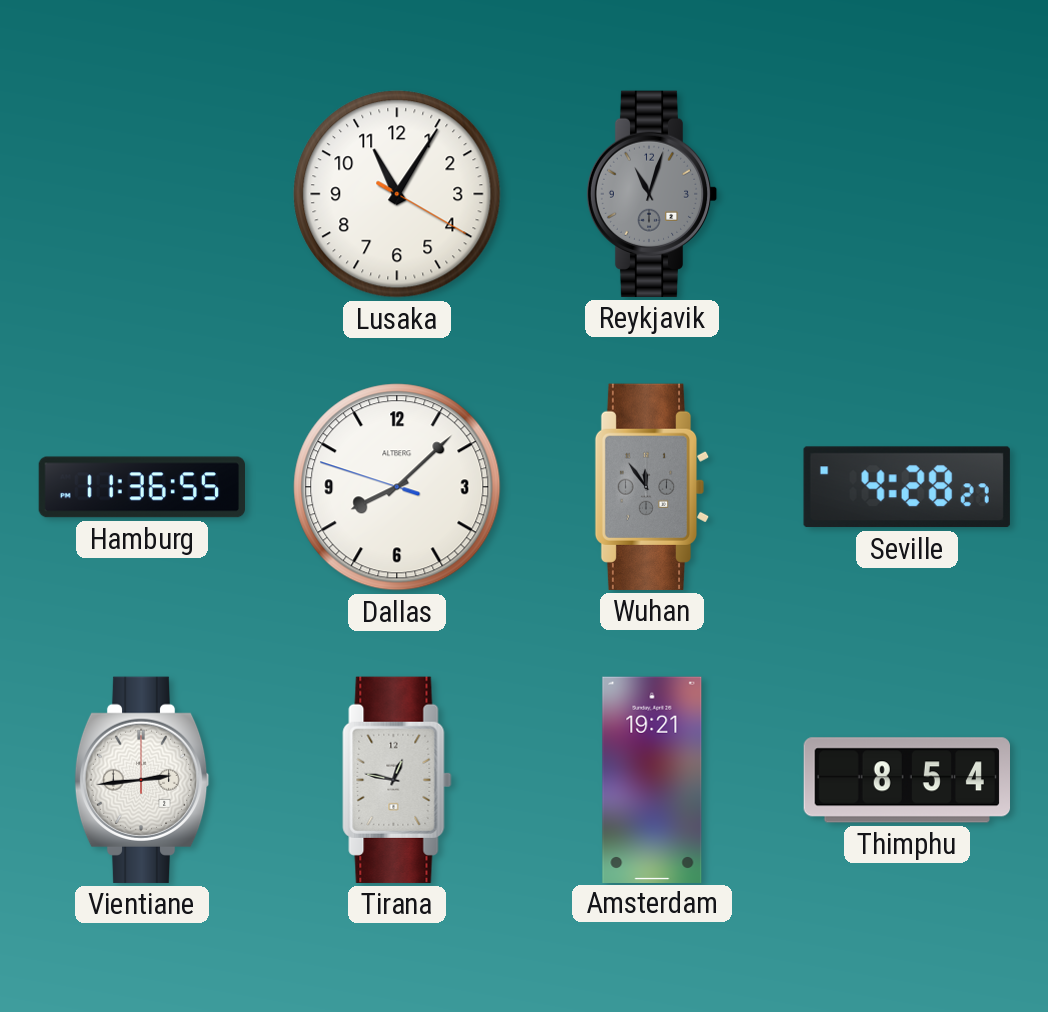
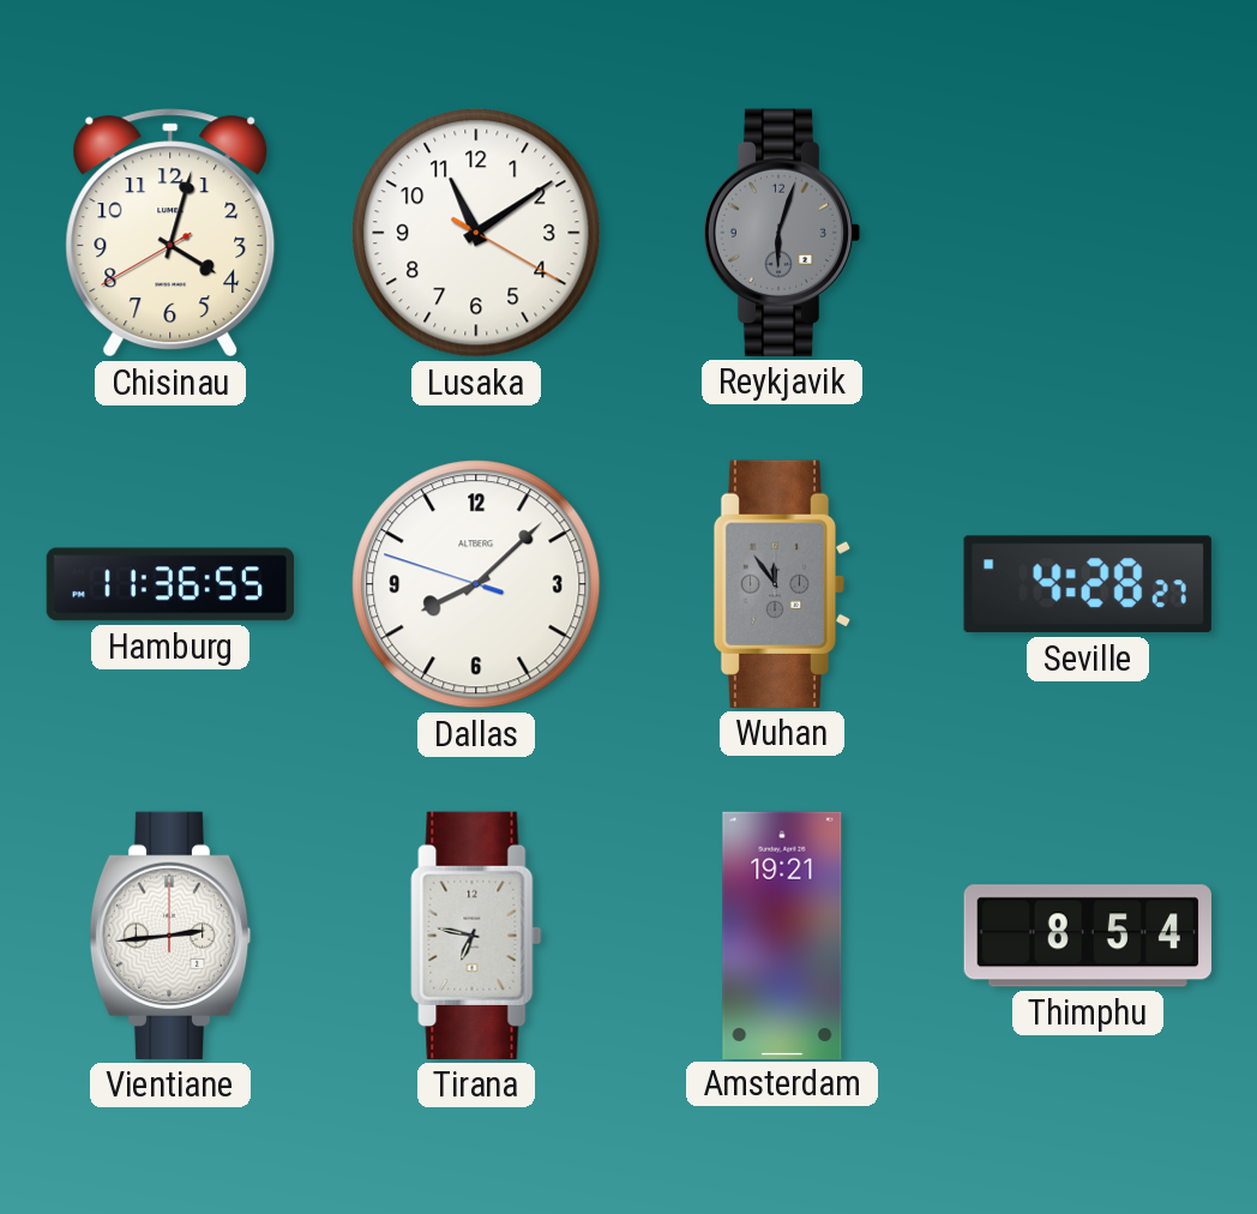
Chisinau: none -> 4:02 (170, 233)
Lusaka: 11:05 -> 11:09 (476, 233)
Reykjavik: 11:03 -> 6:03 (782, 233)
Tirana: 12:47 -> 6:47 (476, 936)
